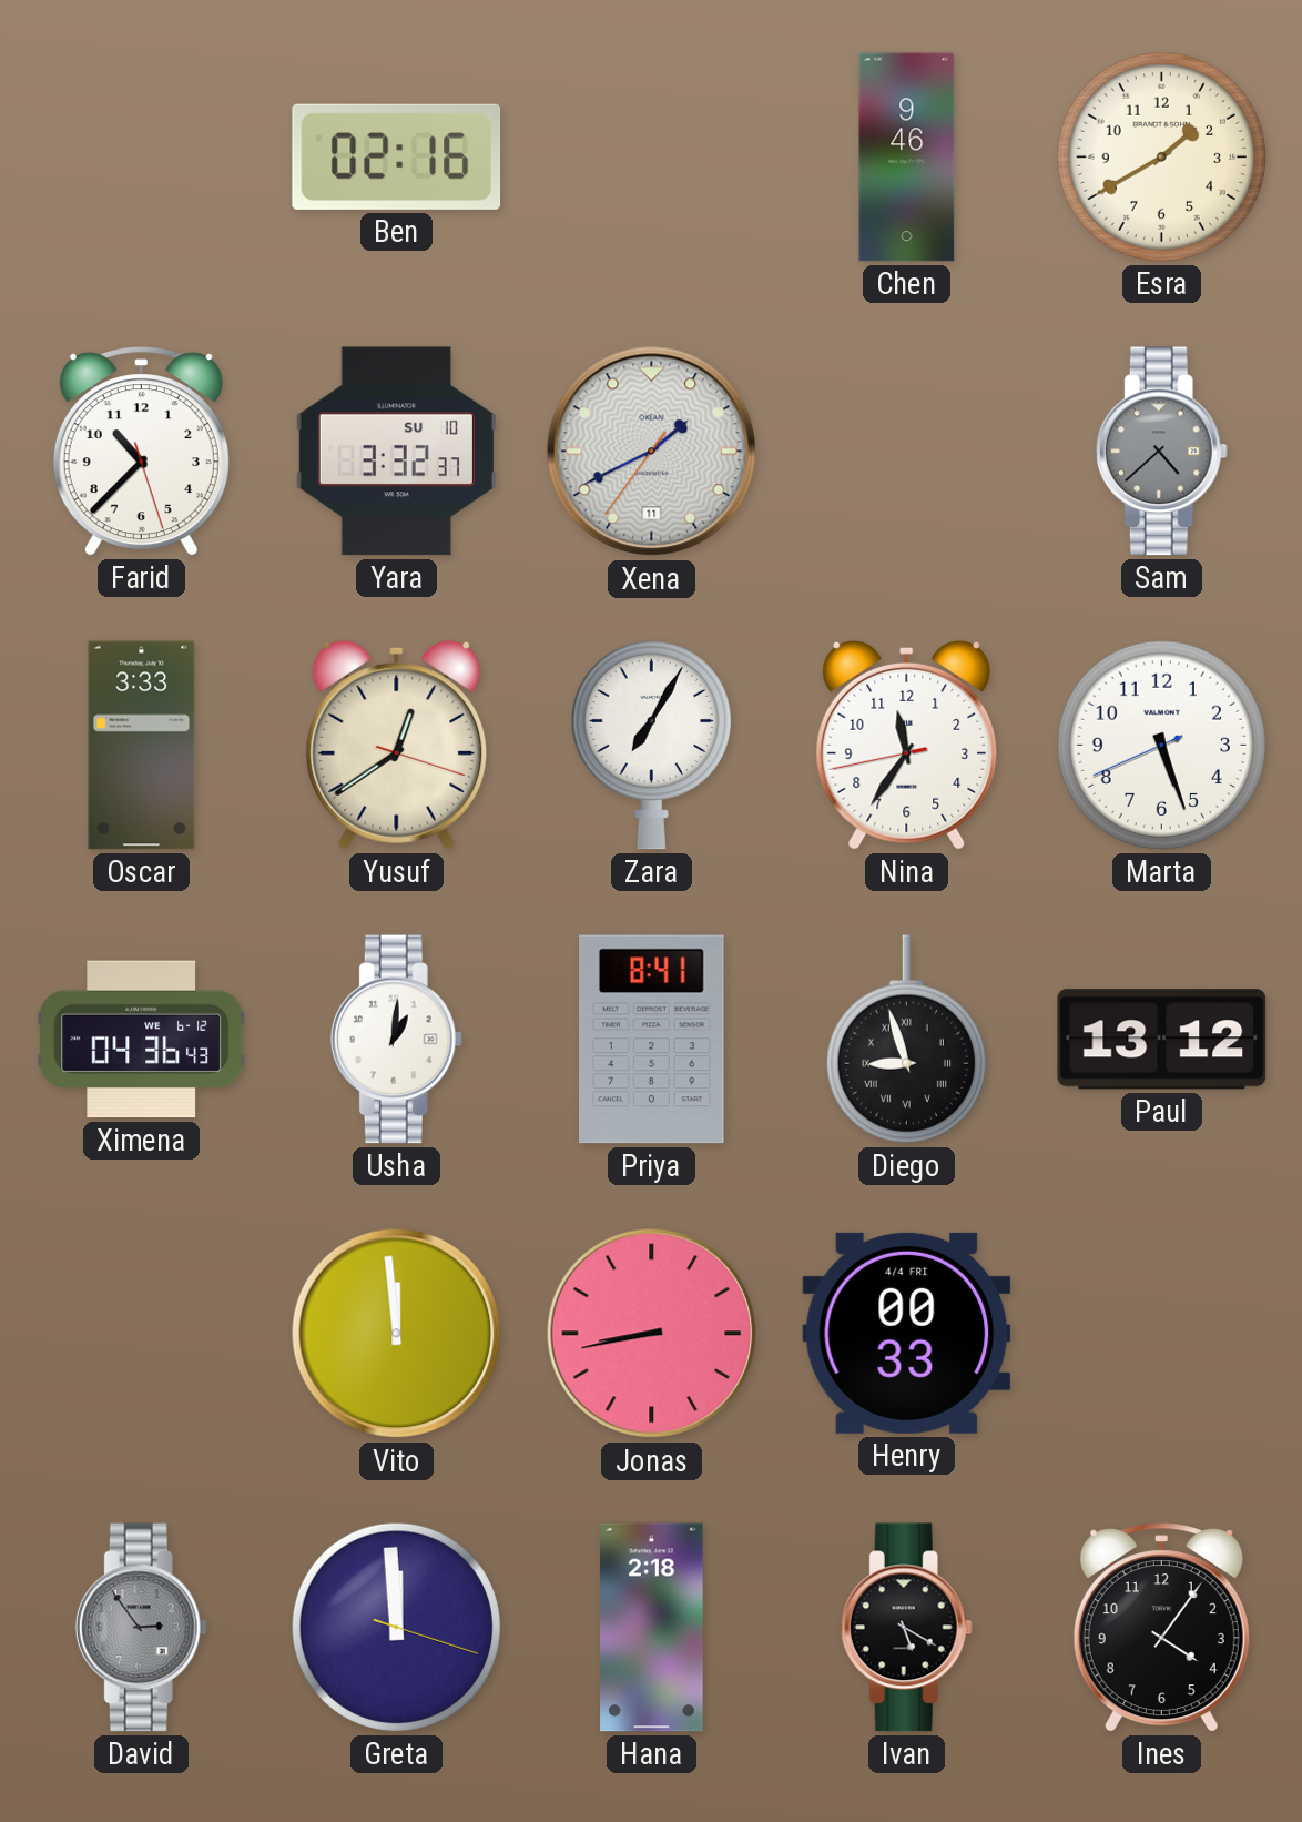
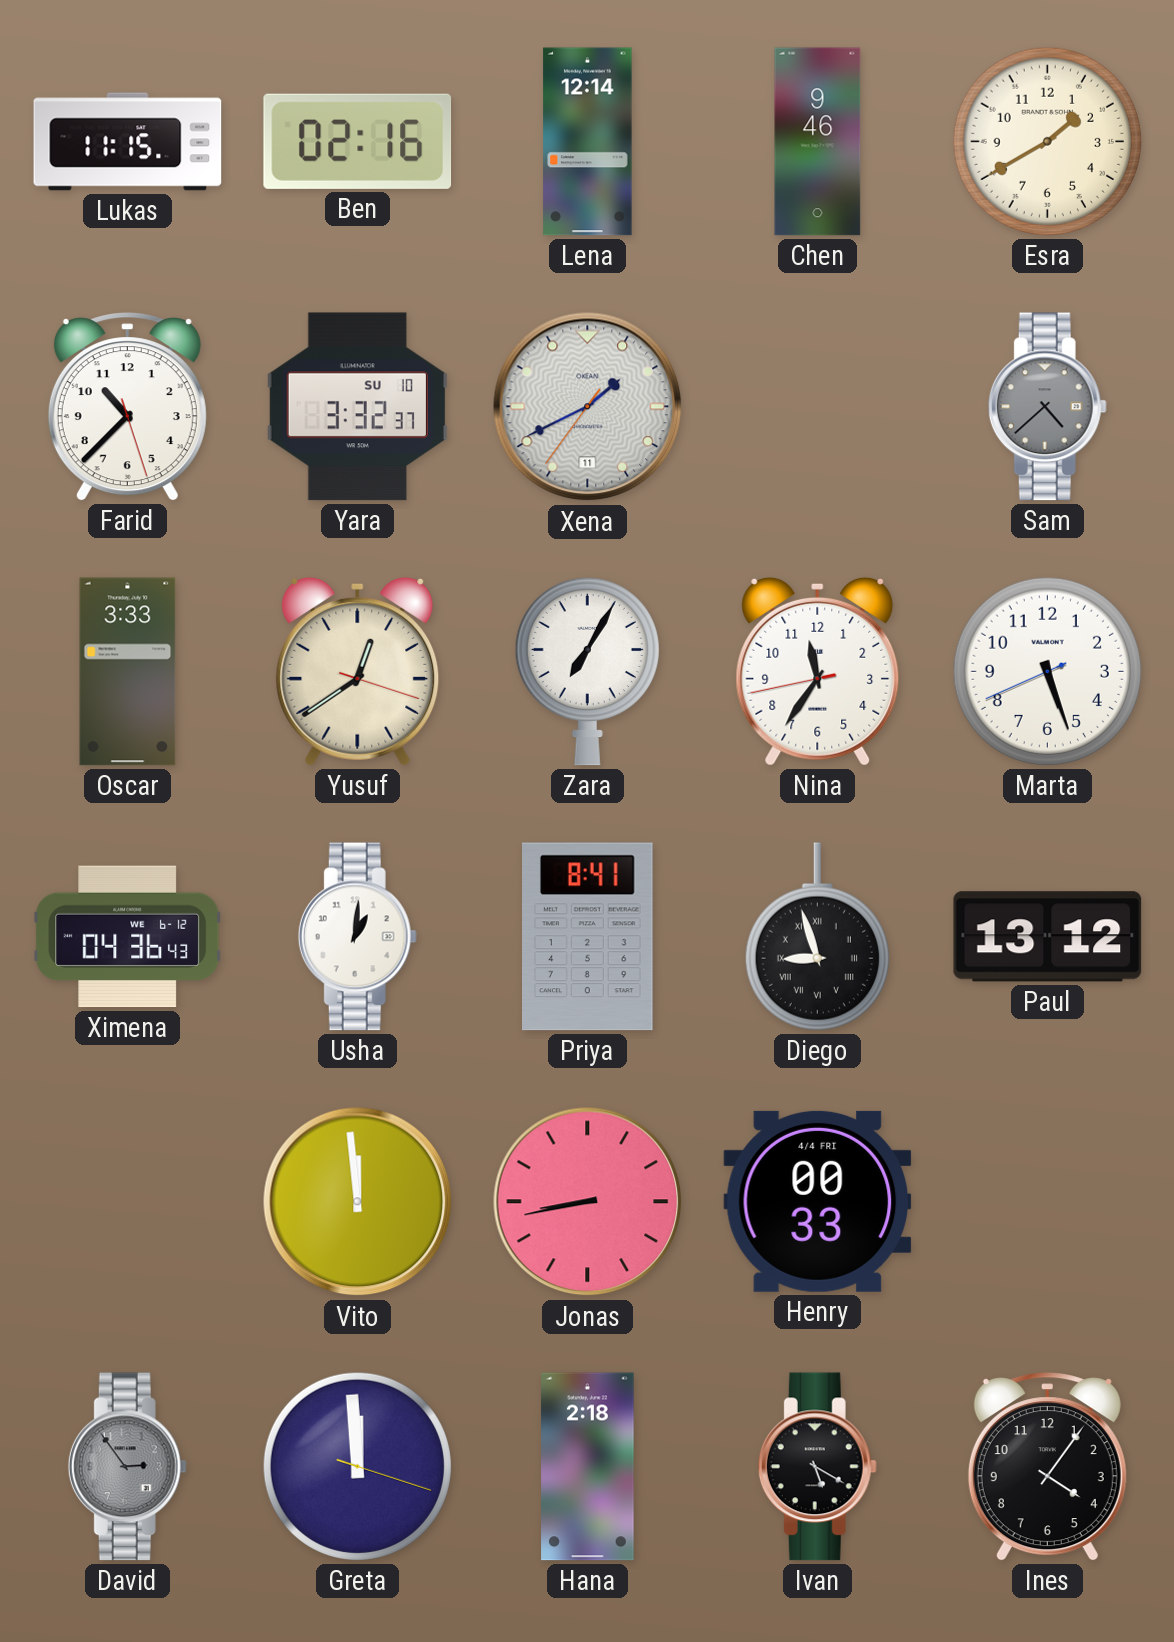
Lukas: none -> 11:15 (128, 142)
Lena: none -> 12:14 (588, 142)
